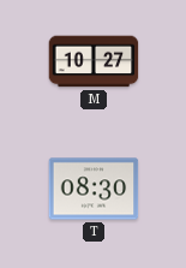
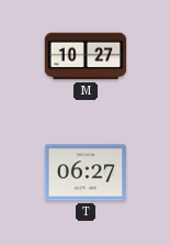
T: 08:30 -> 06:27 (86, 172)
